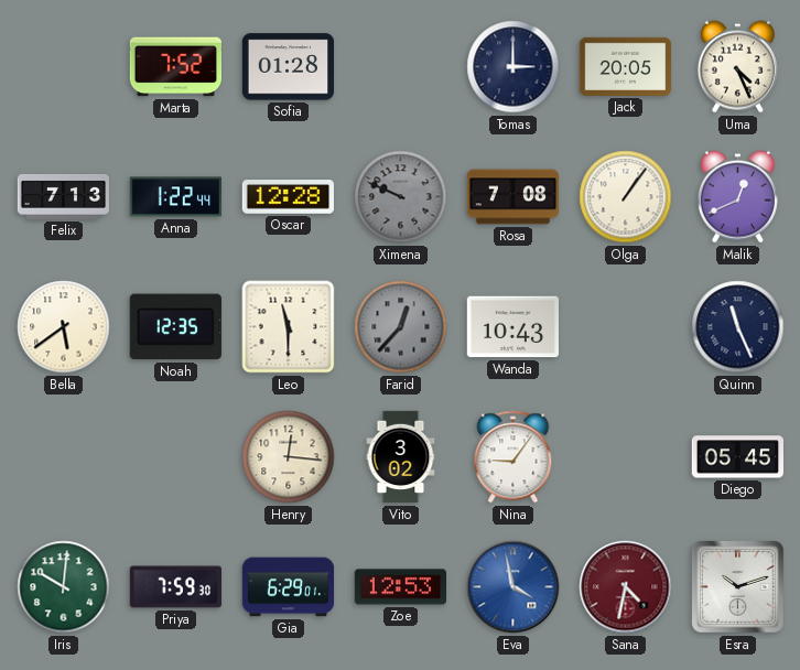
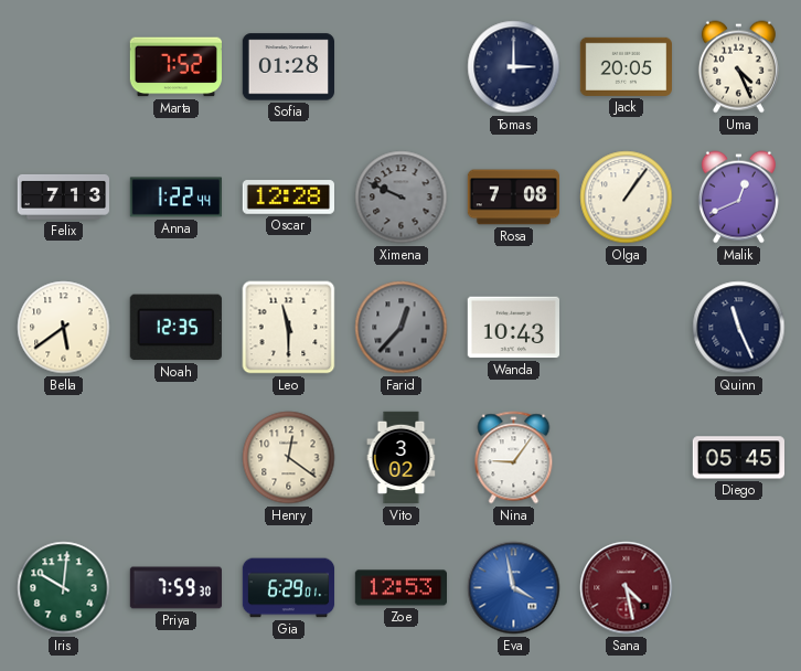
Henry: 12:16 -> 12:21 (289, 458)
Sana: 4:32 -> 4:28 (627, 588)
Esra: 10:12 -> none (738, 587)
